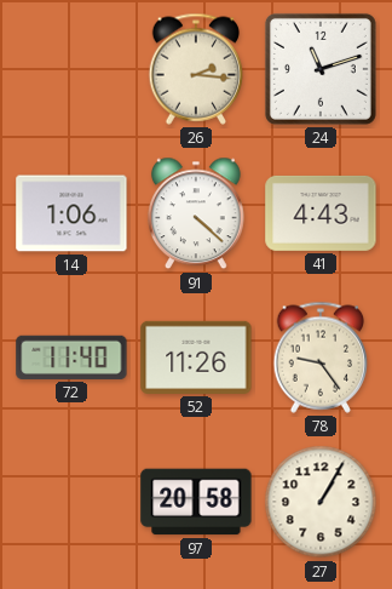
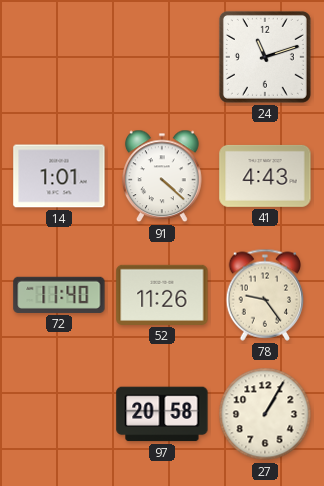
26: 2:16 -> none (196, 69)
14: 1:06 -> 1:01 (59, 176)
